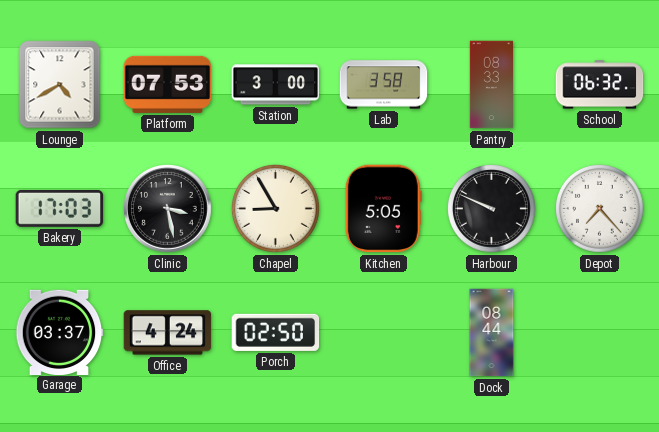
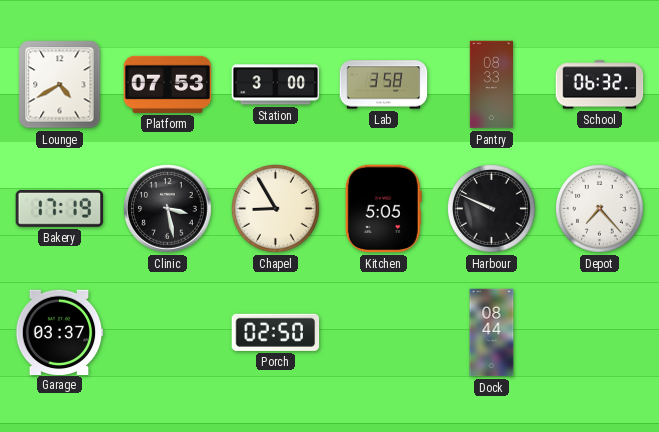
Bakery: 17:03 -> 17:19 (60, 208)
Office: 4:24 -> none (168, 333)
